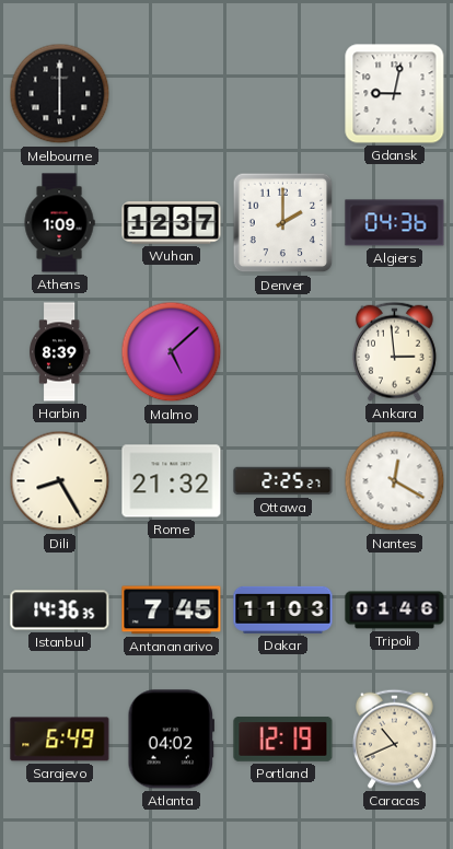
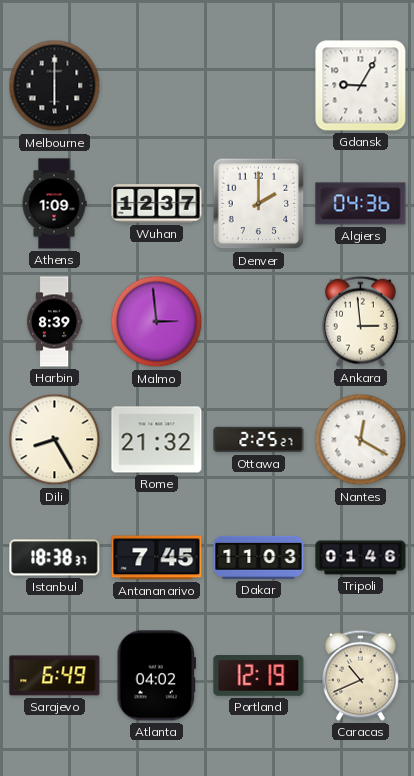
Gdansk: 9:02 -> 9:05 (361, 86)
Malmo: 5:08 -> 2:59 (157, 322)
Istanbul: 14:36 -> 18:38 (55, 558)
